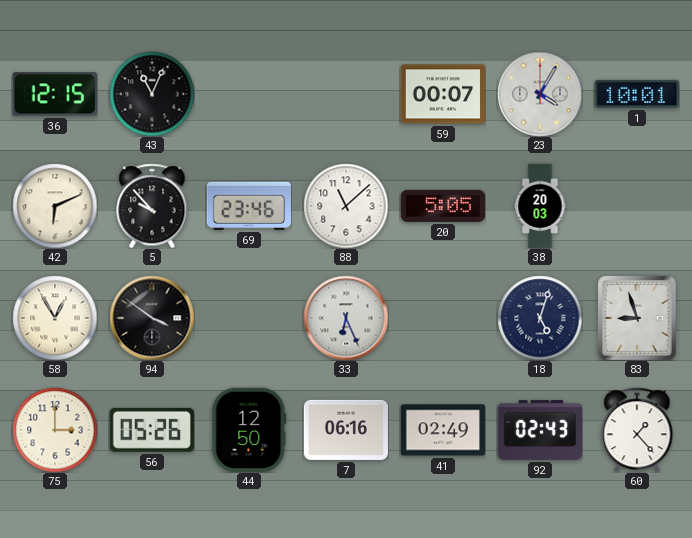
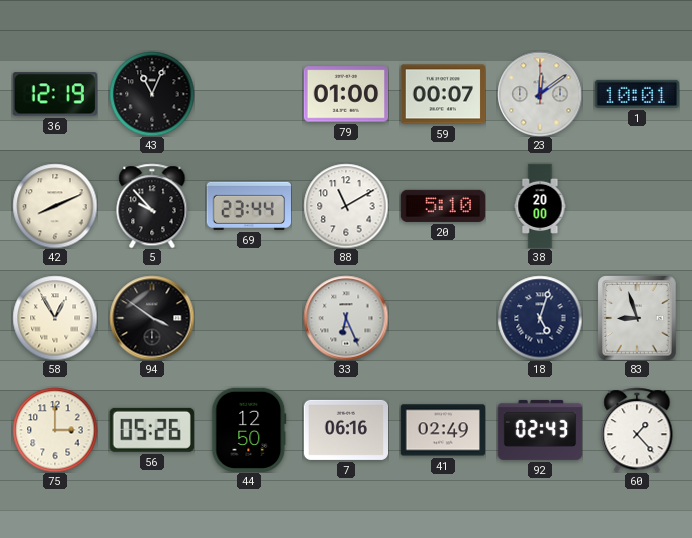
36: 12:15 -> 12:19 (55, 94)
79: none -> 01:00 (346, 94)
23: 4:05 -> 12:09 (540, 94)
42: 6:11 -> 8:11 (55, 206)
69: 23:46 -> 23:44 (248, 206)
88: 11:08 -> 11:10 (346, 206)
20: 5:05 -> 5:10 (443, 206)
38: 20:03 -> 20:00 (540, 206)
